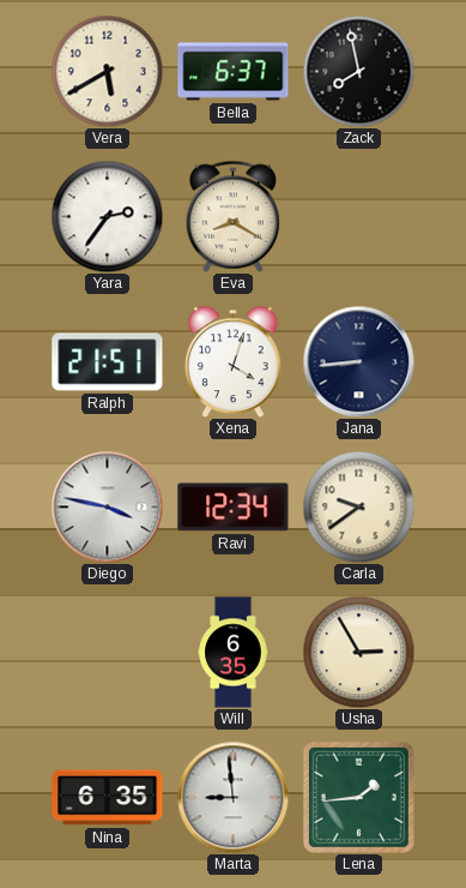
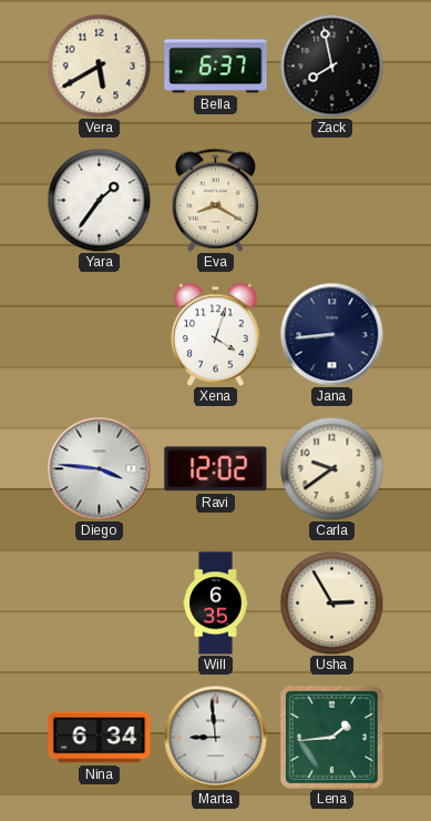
Yara: 2:36 -> 1:36 (99, 200)
Ralph: 21:51 -> none (108, 362)
Diego: 3:47 -> 3:46 (99, 468)
Ravi: 12:34 -> 12:02 (216, 469)
Nina: 6:35 -> 6:34 (100, 738)
